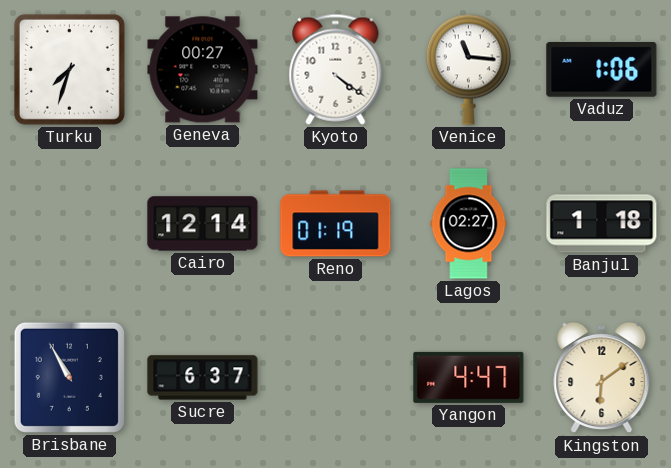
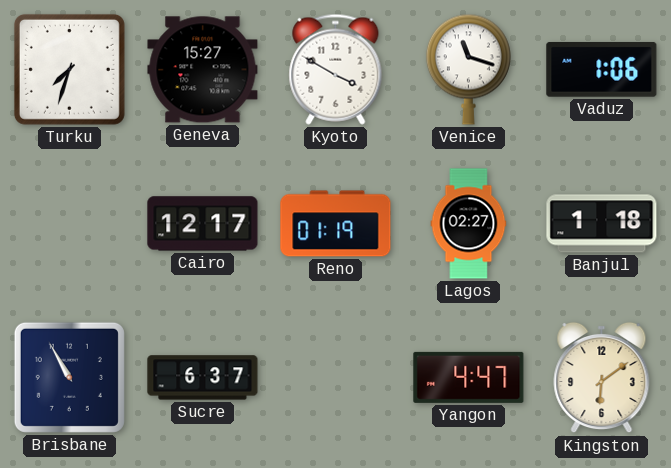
Geneva: 00:27 -> 15:27 (203, 70)
Kyoto: 4:21 -> 3:50 (336, 69)
Venice: 11:16 -> 11:18 (468, 69)
Cairo: 12:14 -> 12:17 (203, 224)
